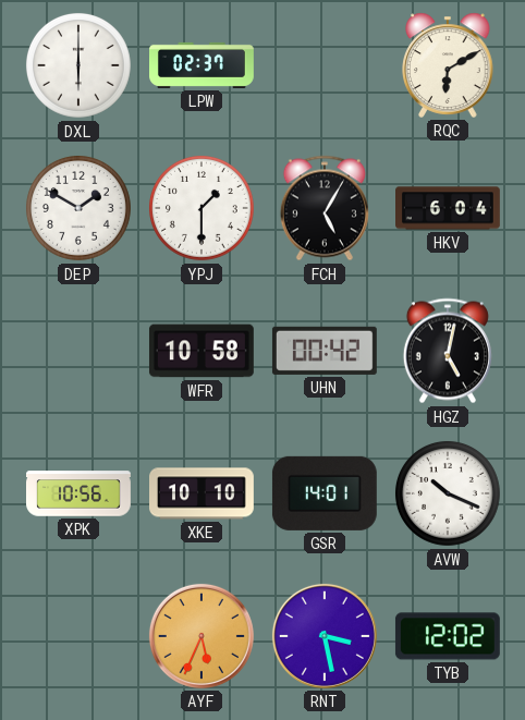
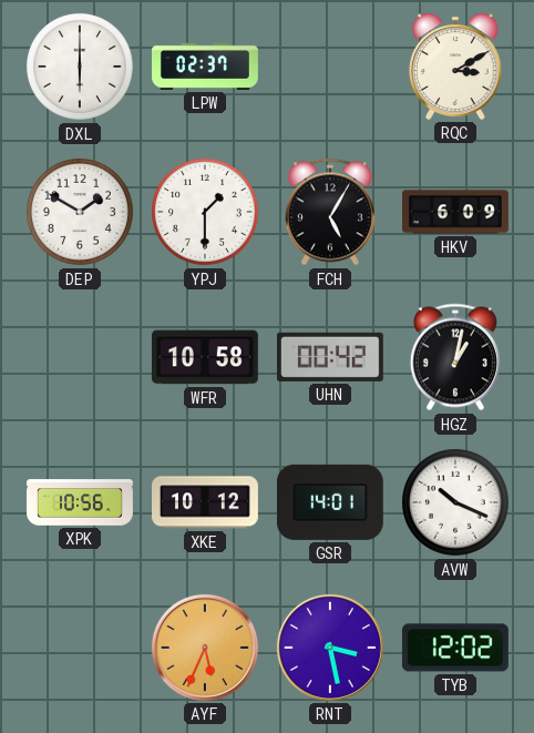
RQC: 6:10 -> 3:10 (455, 67)
HKV: 6:04 -> 6:09 (456, 212)
HGZ: 5:02 -> 1:02 (455, 357)
XKE: 10:10 -> 10:12 (206, 502)
